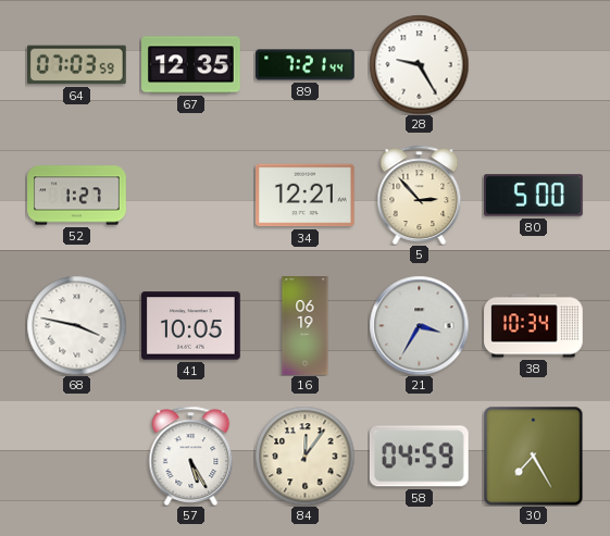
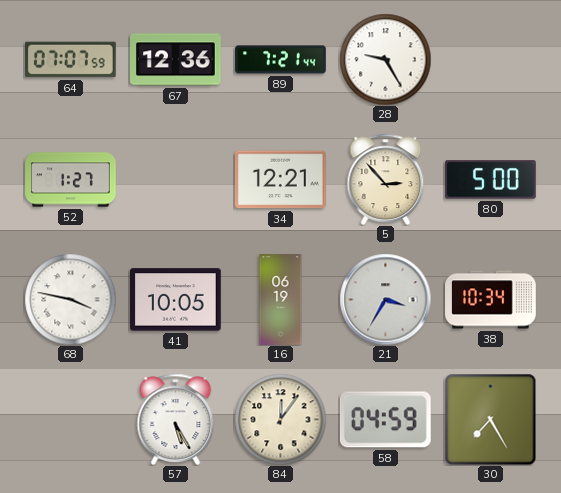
64: 07:03 -> 07:07 (71, 60)
67: 12:35 -> 12:36 (176, 60)
